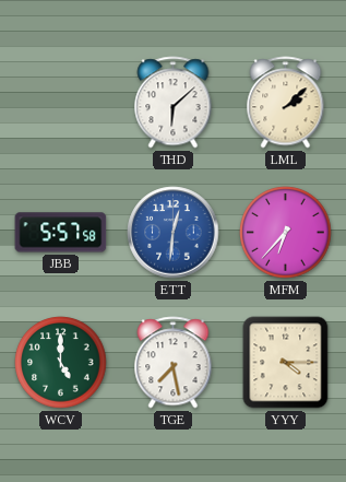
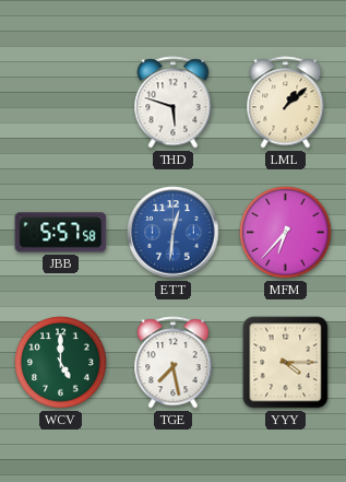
THD: 6:08 -> 5:48 (174, 103)
LML: 2:08 -> 1:08 (286, 103)
